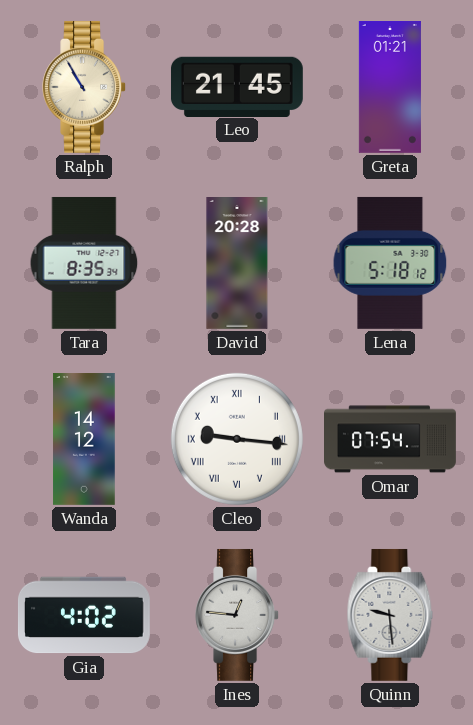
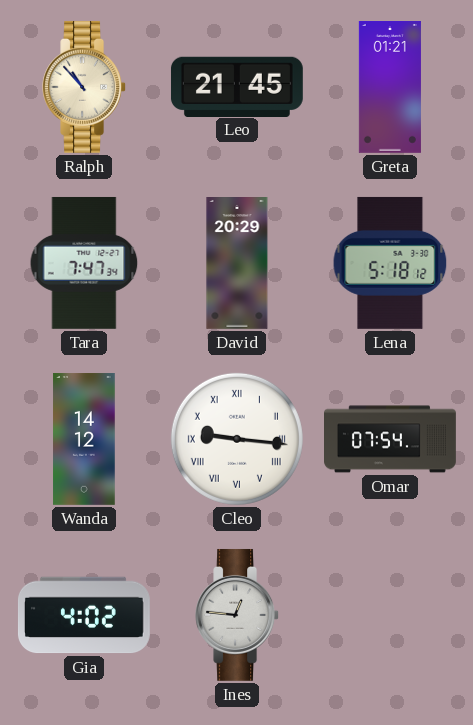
Ralph: 10:55 -> 10:53 (84, 87)
Tara: 8:35 -> 7:47 (84, 263)
David: 20:28 -> 20:29 (237, 264)
Quinn: 9:29 -> none (390, 615)
